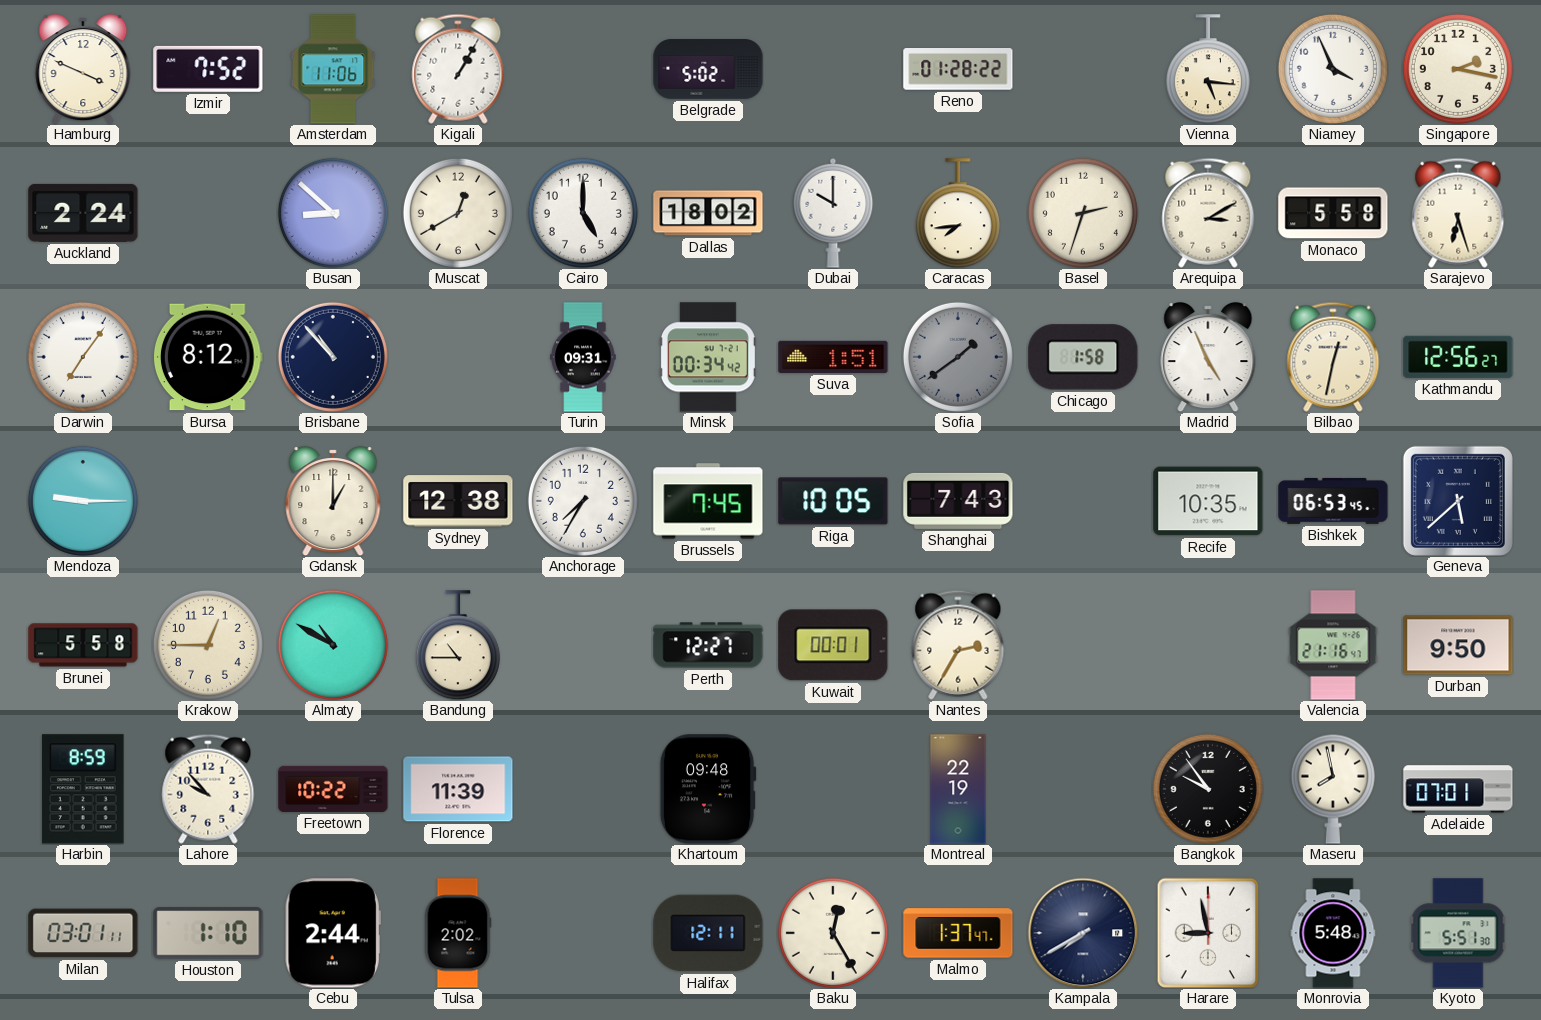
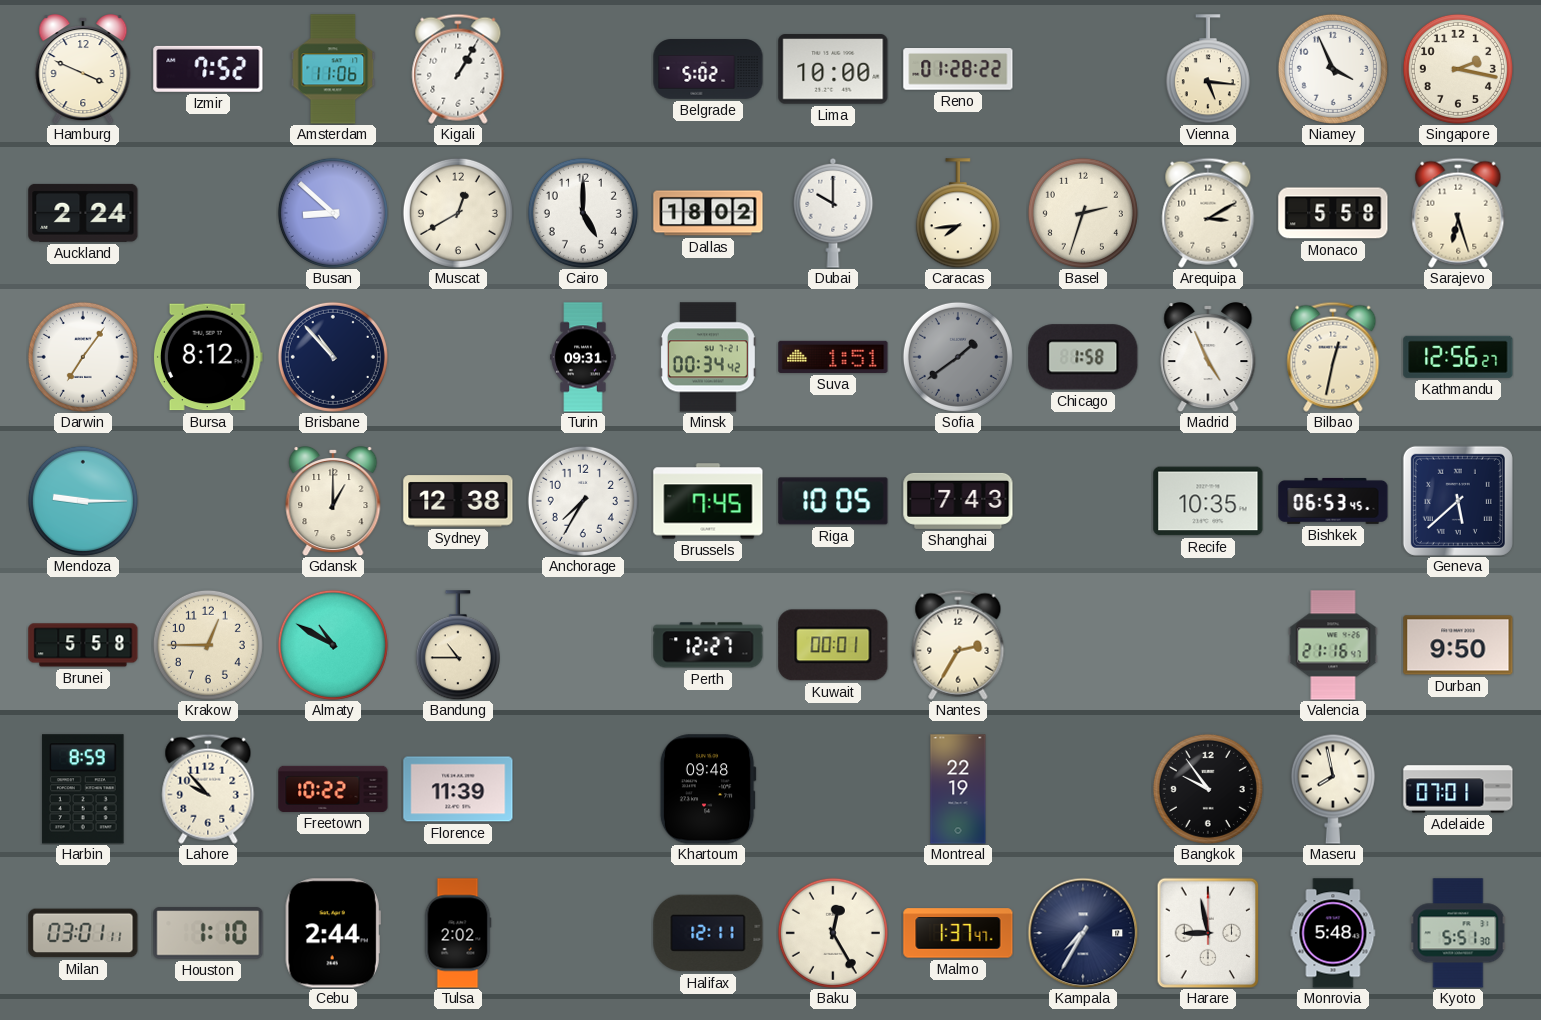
Lima: none -> 10:00 (833, 69)
Kampala: 7:40 -> 7:35 (1083, 933)
